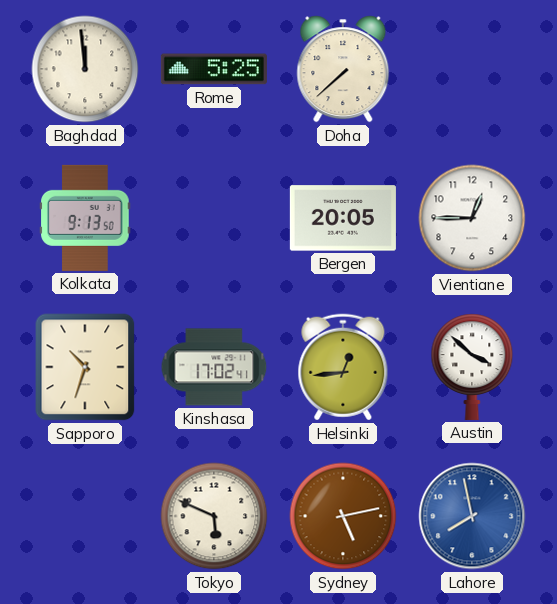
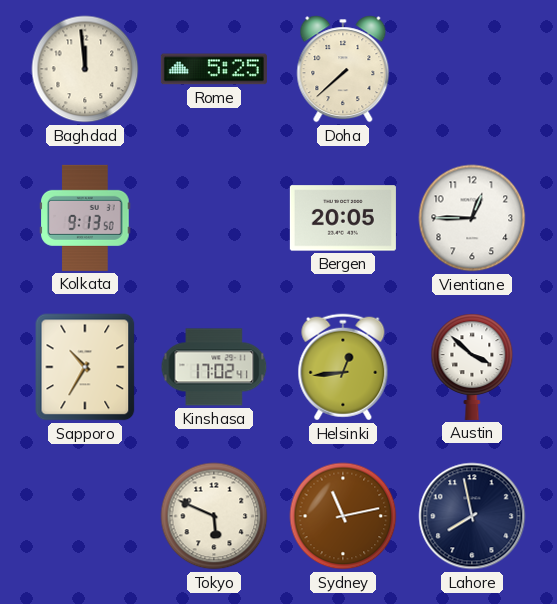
Sapporo: 10:33 -> 10:35 (85, 367)
Sydney: 5:13 -> 11:13 (343, 516)
Lahore dial: blue -> navy (472, 516)
